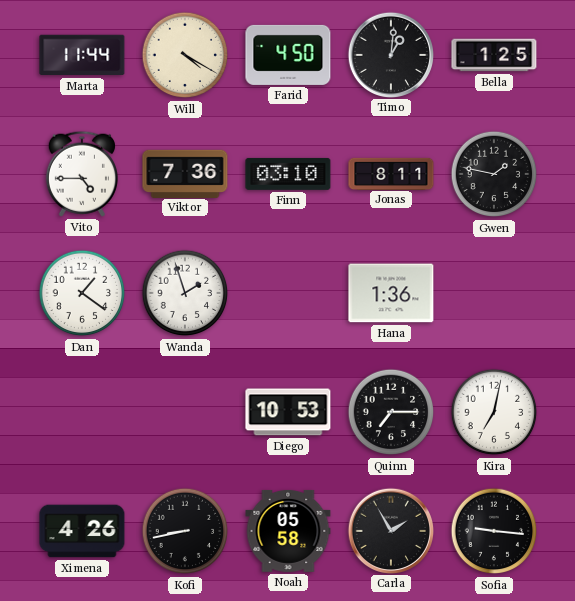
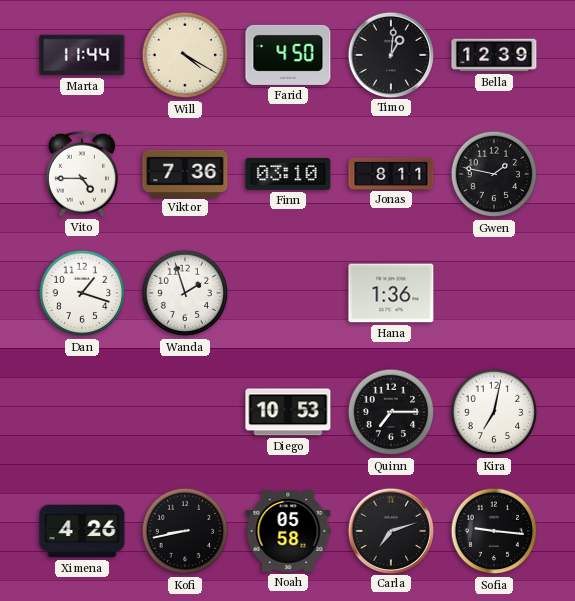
Bella: 1:25 -> 12:39 (494, 55)
Dan: 1:21 -> 1:18 (82, 293)
Carla: 1:55 -> 7:12 (390, 530)
